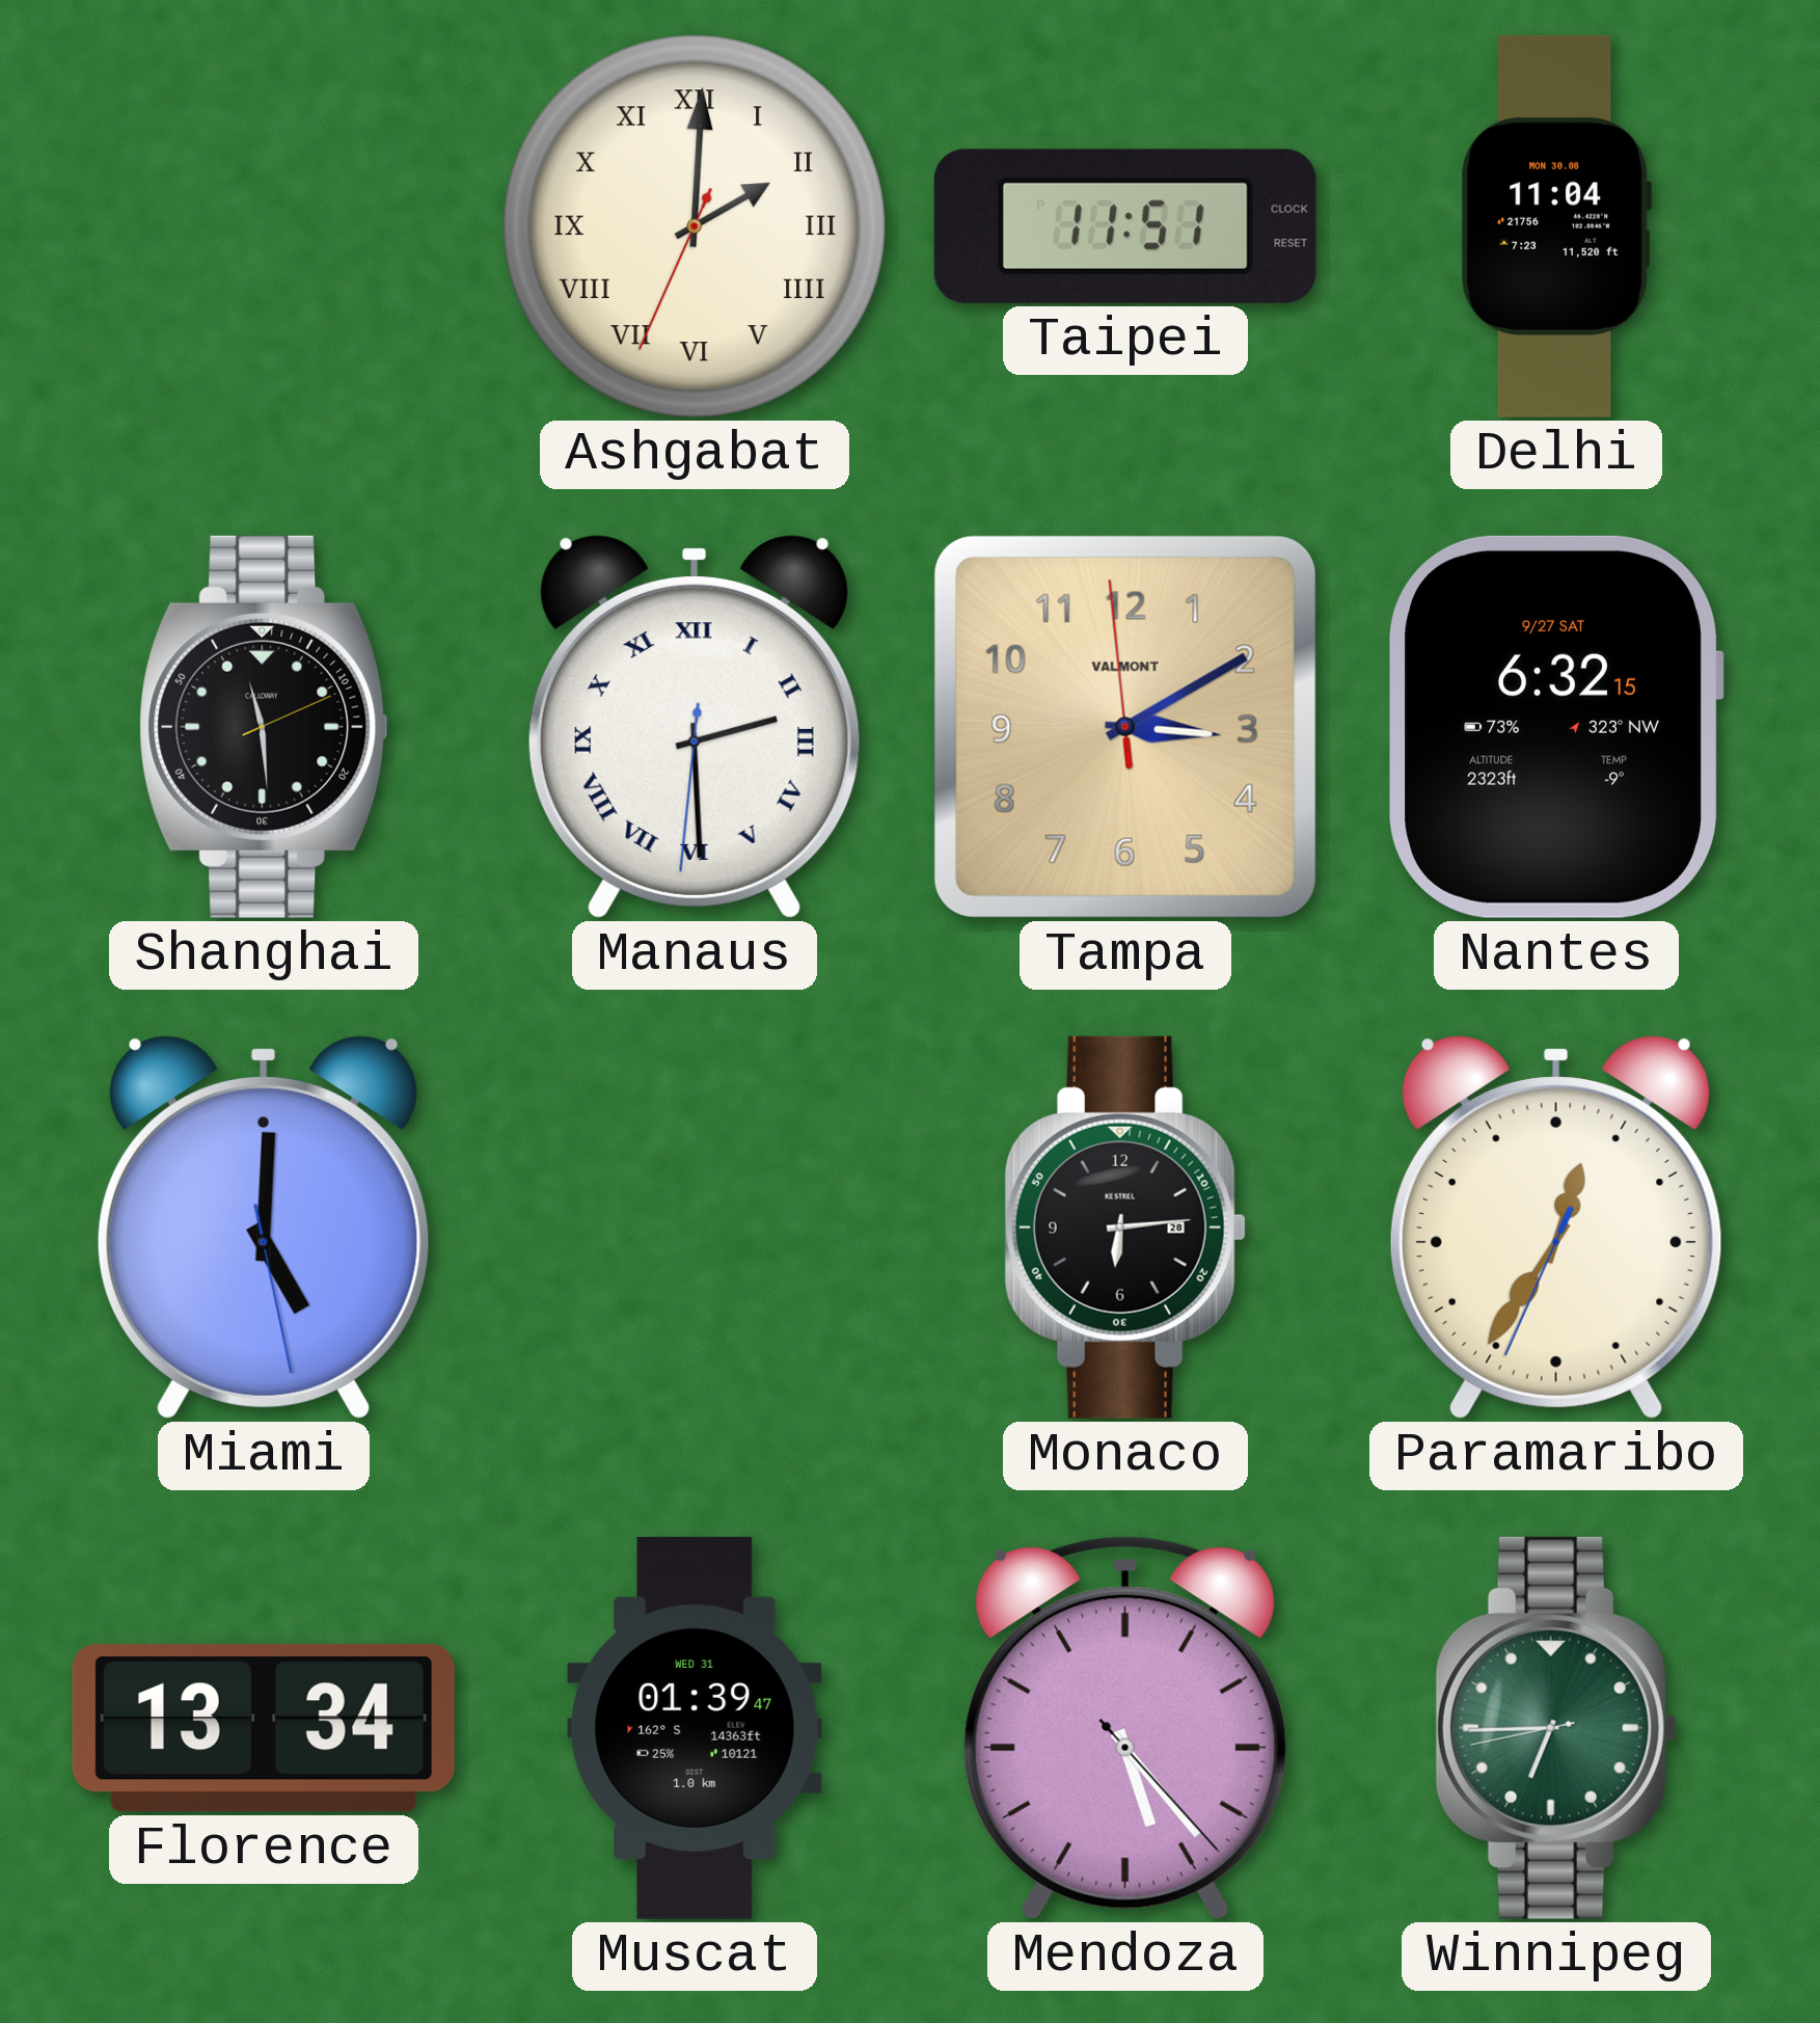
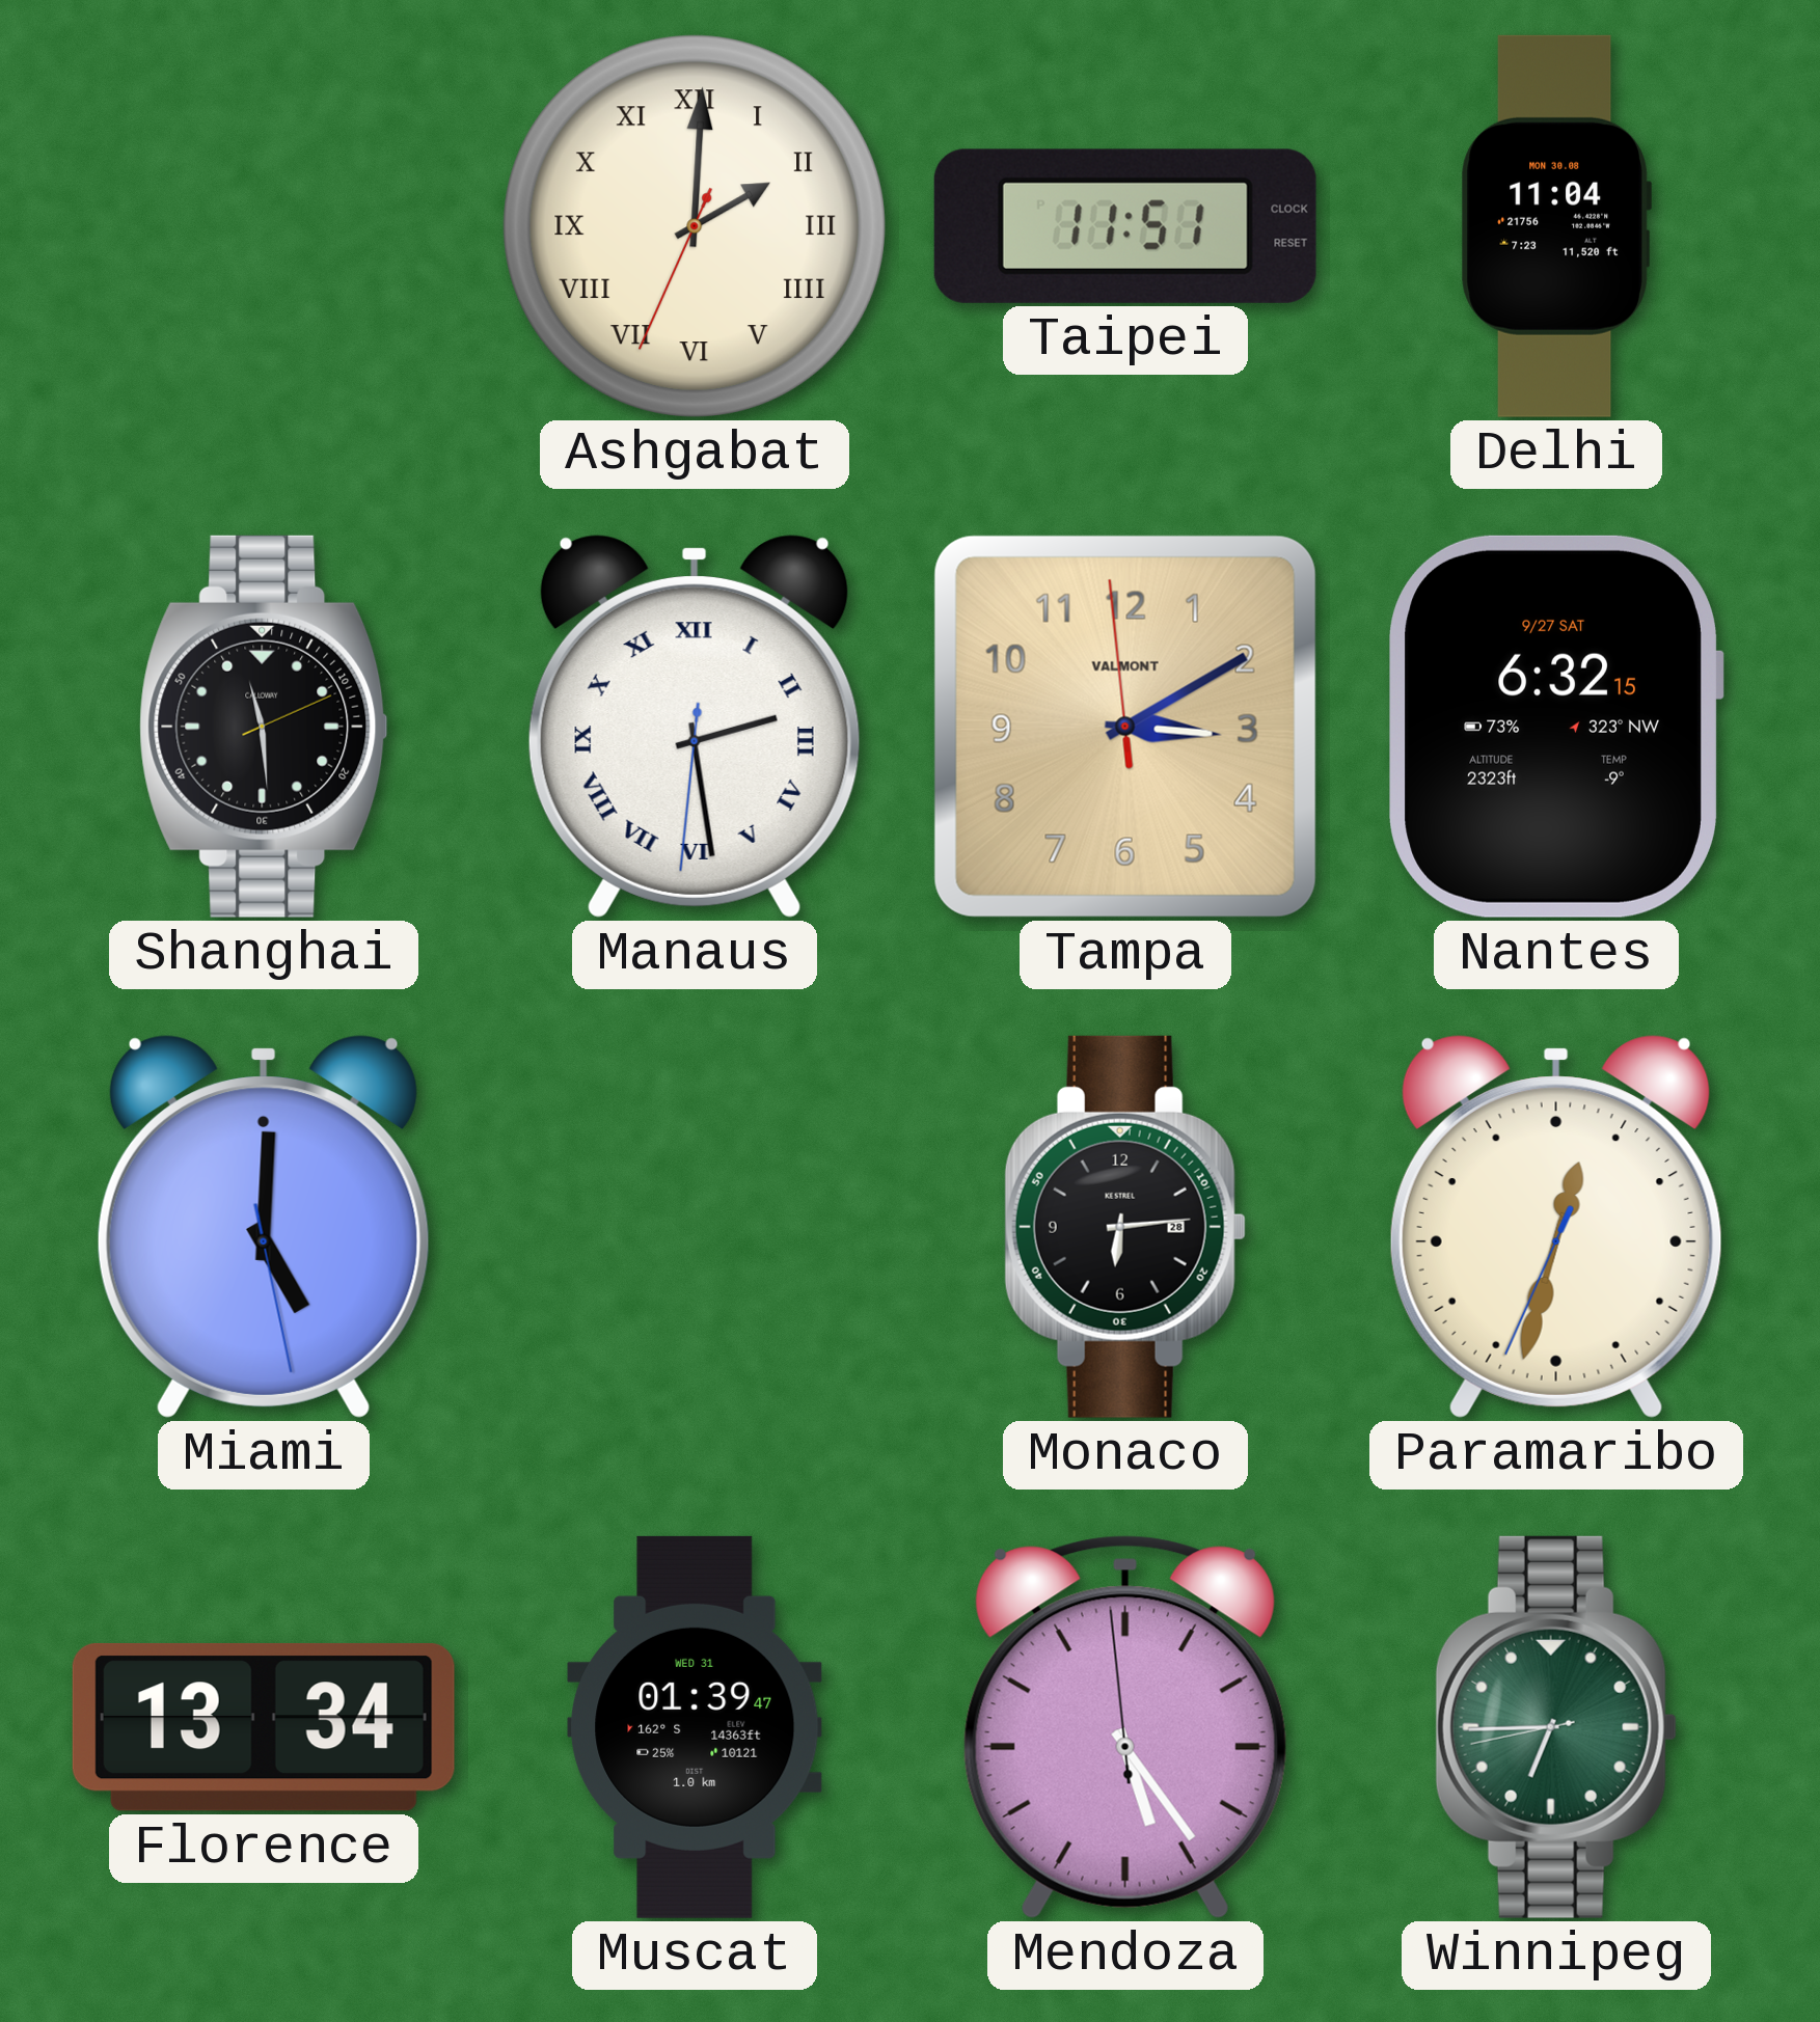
Manaus: 2:29 -> 2:28 (695, 727)
Paramaribo: 12:35 -> 12:32 (1556, 1227)
Mendoza: 5:23:23 -> 5:23:59 (1125, 1727)
